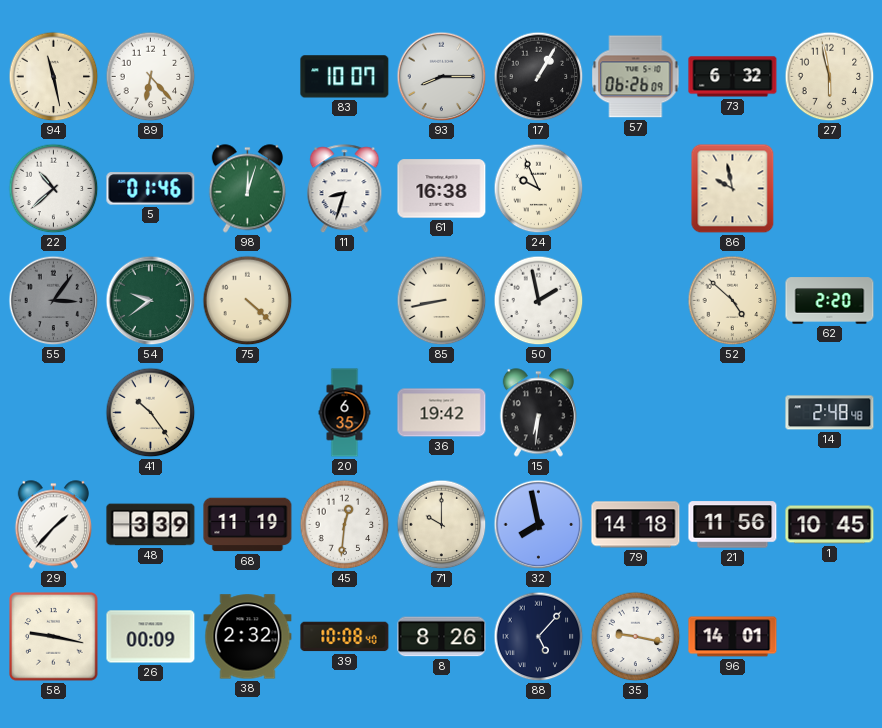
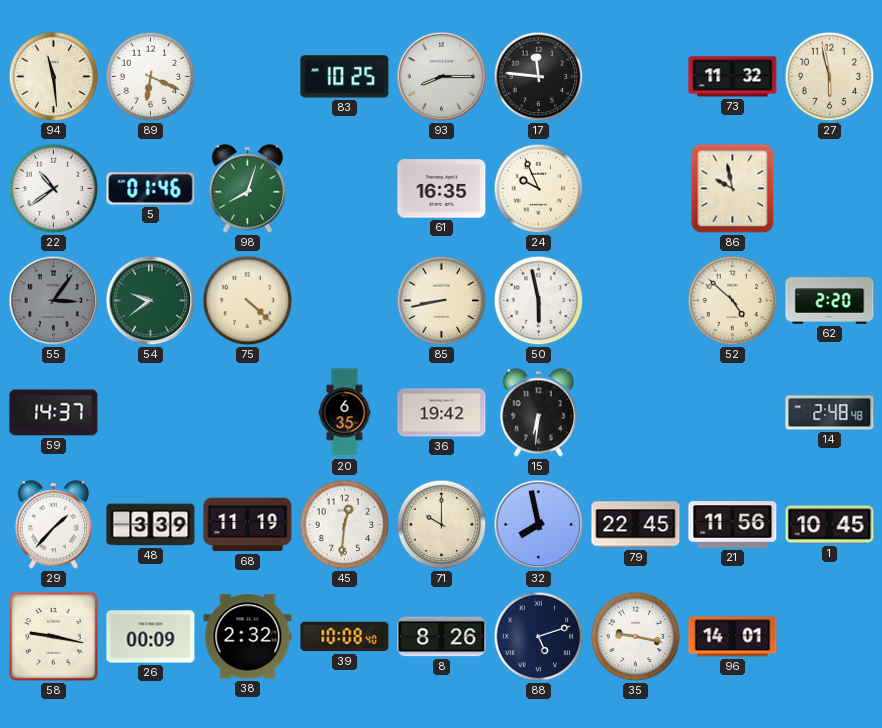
94: 11:28 -> 11:29 (54, 77)
89: 6:23 -> 6:19 (151, 77)
83: 10:07 -> 10:25 (345, 77)
17: 1:05 -> 11:46 (539, 77)
57: 06:26 -> none (636, 77)
73: 6:32 -> 11:32 (733, 77)
22: 10:38 -> 10:39 (54, 189)
98: 12:03 -> 8:03 (247, 189)
11: 8:33 -> none (345, 189)
61: 16:38 -> 16:35 (442, 189)
50: 1:58 -> 5:58 (539, 301)
59: none -> 14:37 (54, 413)
41: 10:24 -> none (151, 413)
79: 14:18 -> 22:45 (636, 525)
88: 5:07 -> 5:12 (539, 637)
